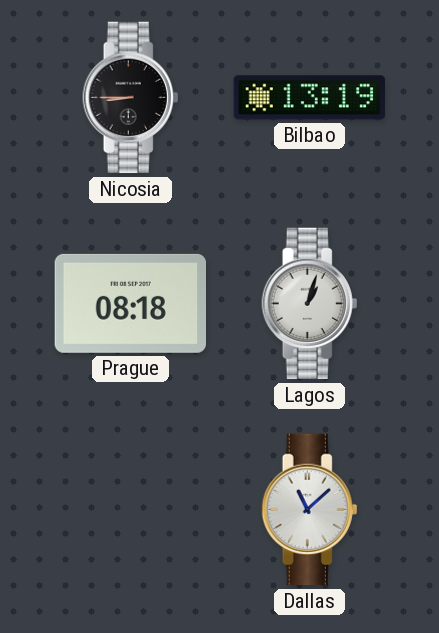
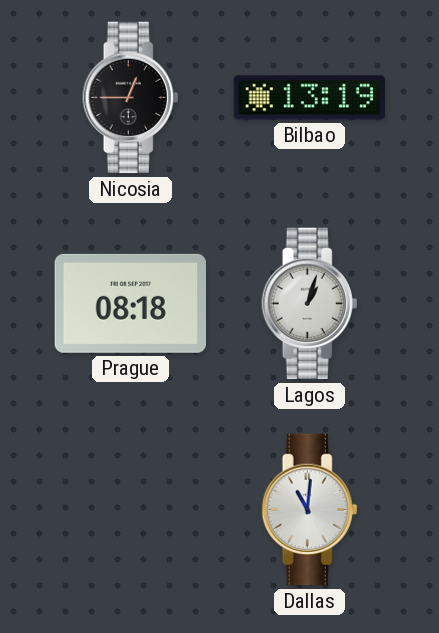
Nicosia: 8:45 -> 12:45 (131, 98)
Dallas: 11:08 -> 11:01 (310, 510)
